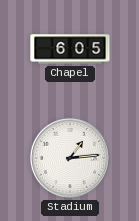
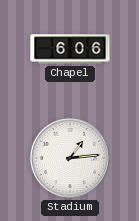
Chapel: 6:05 -> 6:06 (70, 49)
